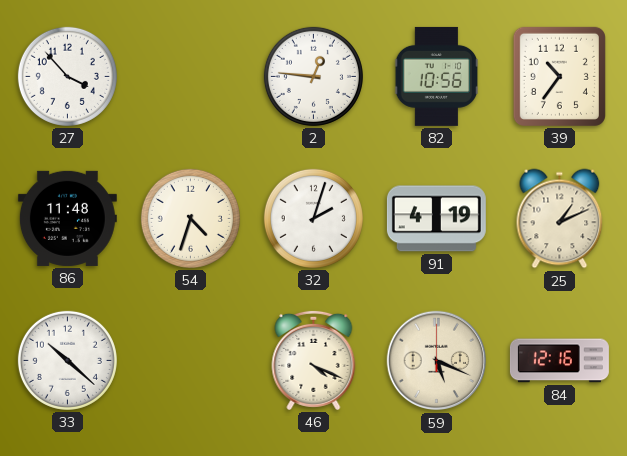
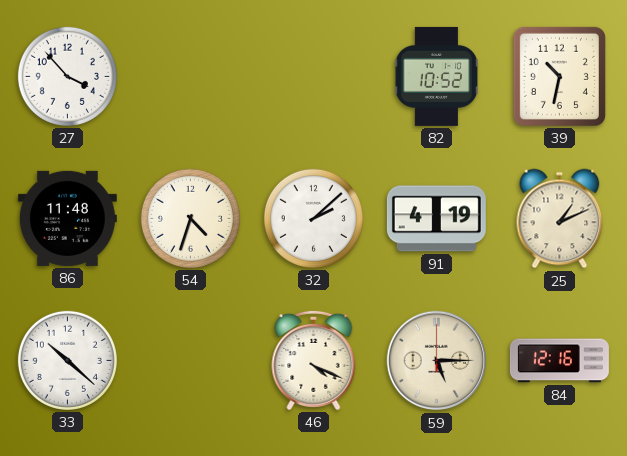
2: 12:46 -> none (313, 76)
82: 10:56 -> 10:52 (437, 76)
39: 10:36 -> 10:32 (559, 76)
32: 2:03 -> 2:08 (313, 218)
59: 5:19 -> 5:15 (437, 361)
